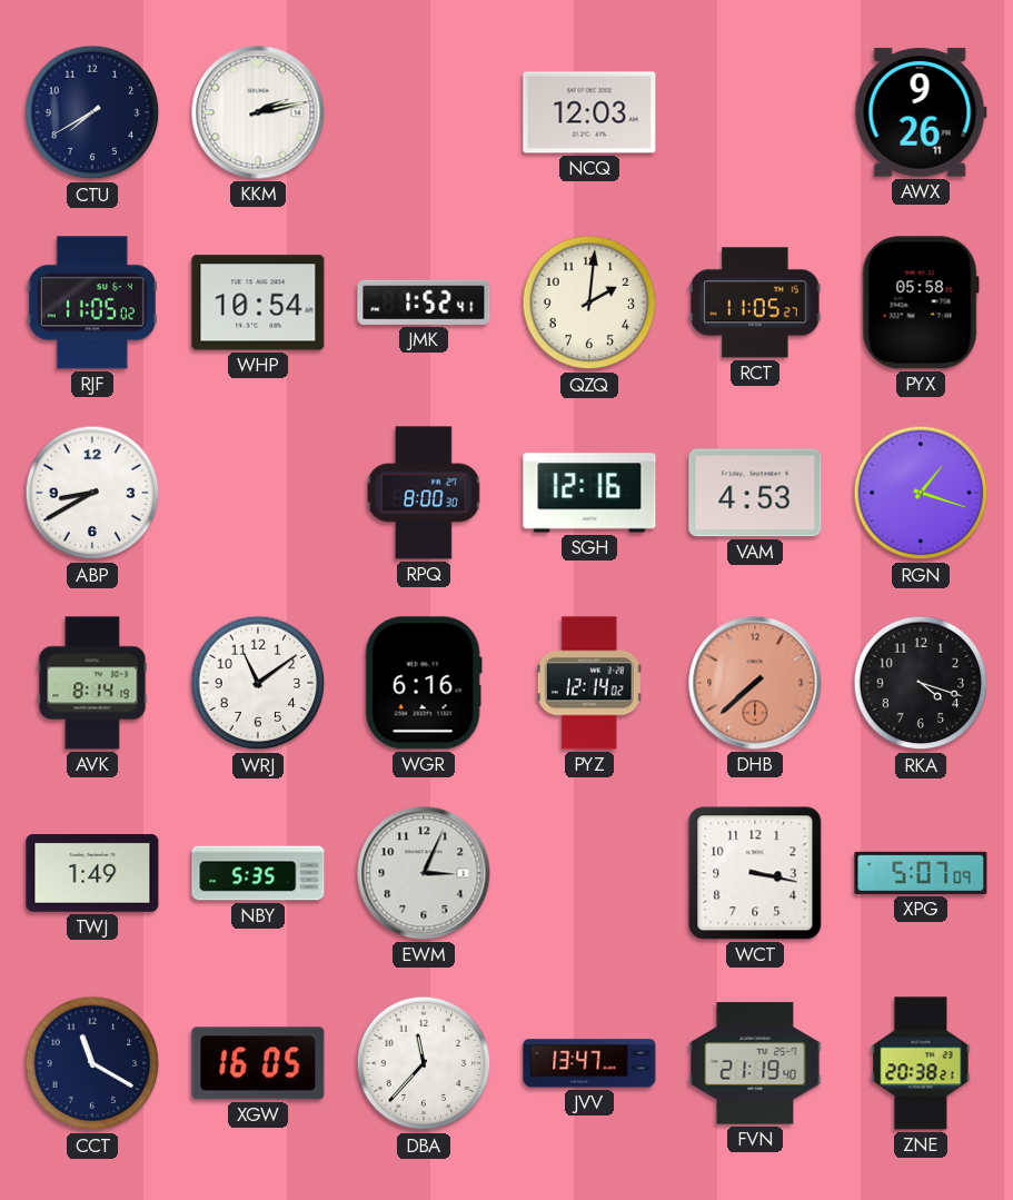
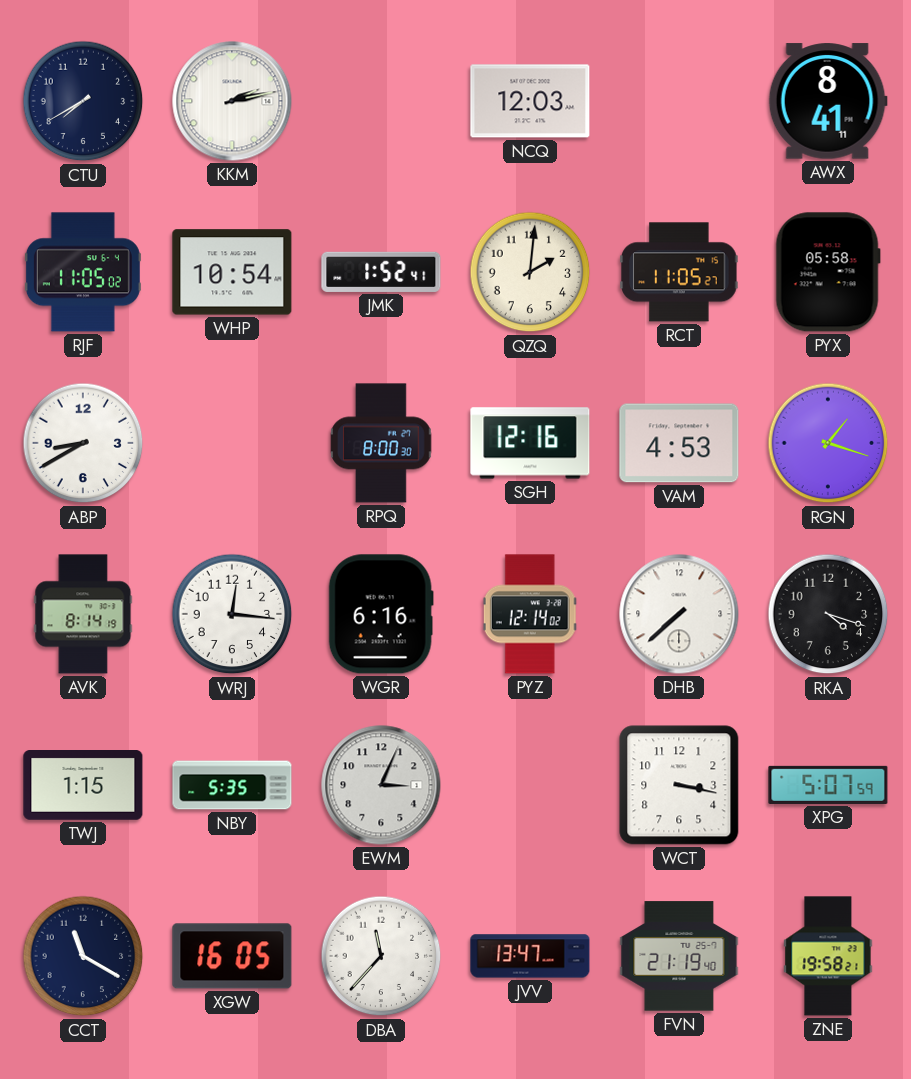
AWX: 9:26 -> 8:41 (828, 101)
WRJ: 11:09 -> 12:16 (232, 614)
DHB dial: salmon -> white (679, 614)
TWJ: 1:49 -> 1:15 (83, 786)
XPG: 5:07:09 -> 5:07:59 (828, 785)
ZNE: 20:38 -> 19:58 (828, 956)
